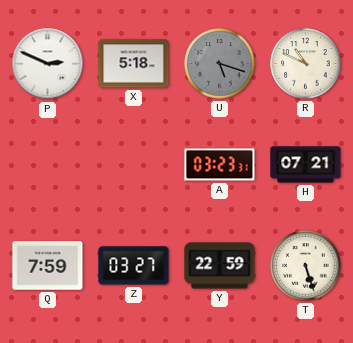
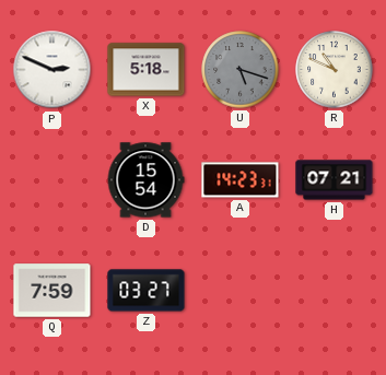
D: none -> 15:54 (145, 180)
A: 03:23 -> 14:23 (241, 180)
Y: 22:59 -> none (220, 266)
T: 5:27 -> none (306, 266)
